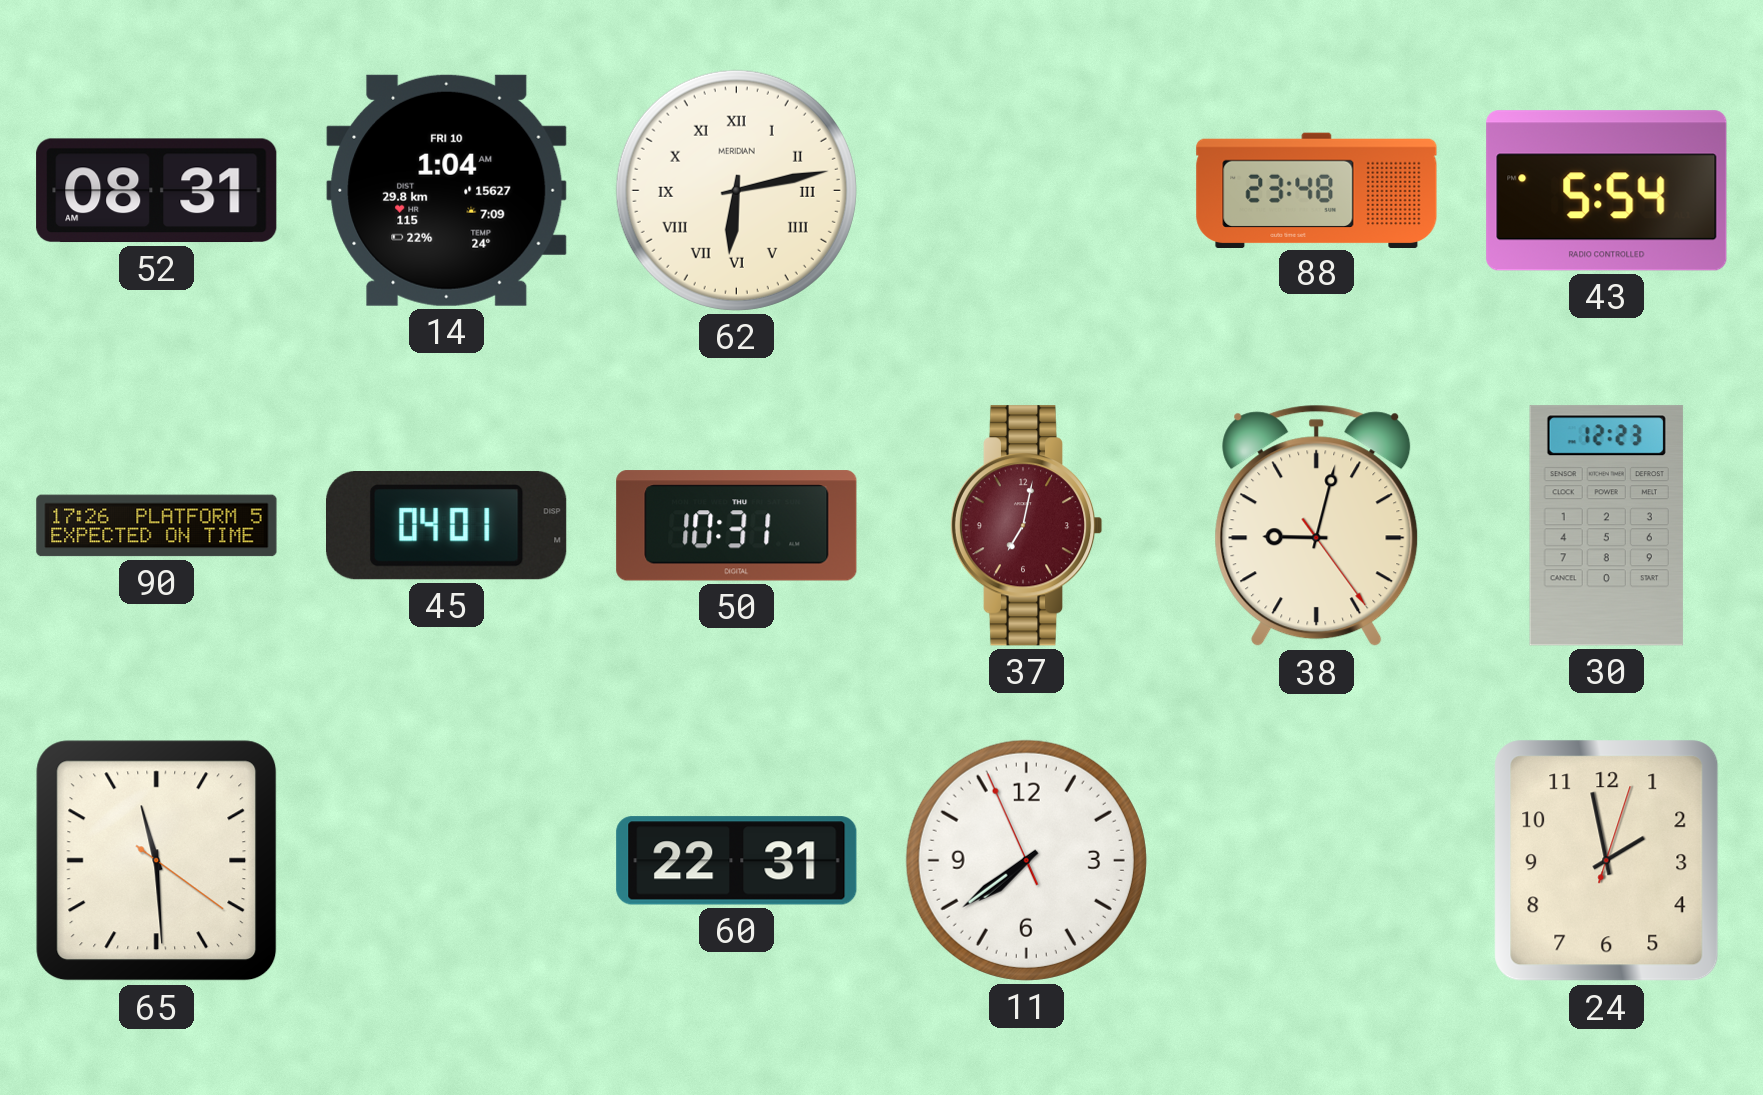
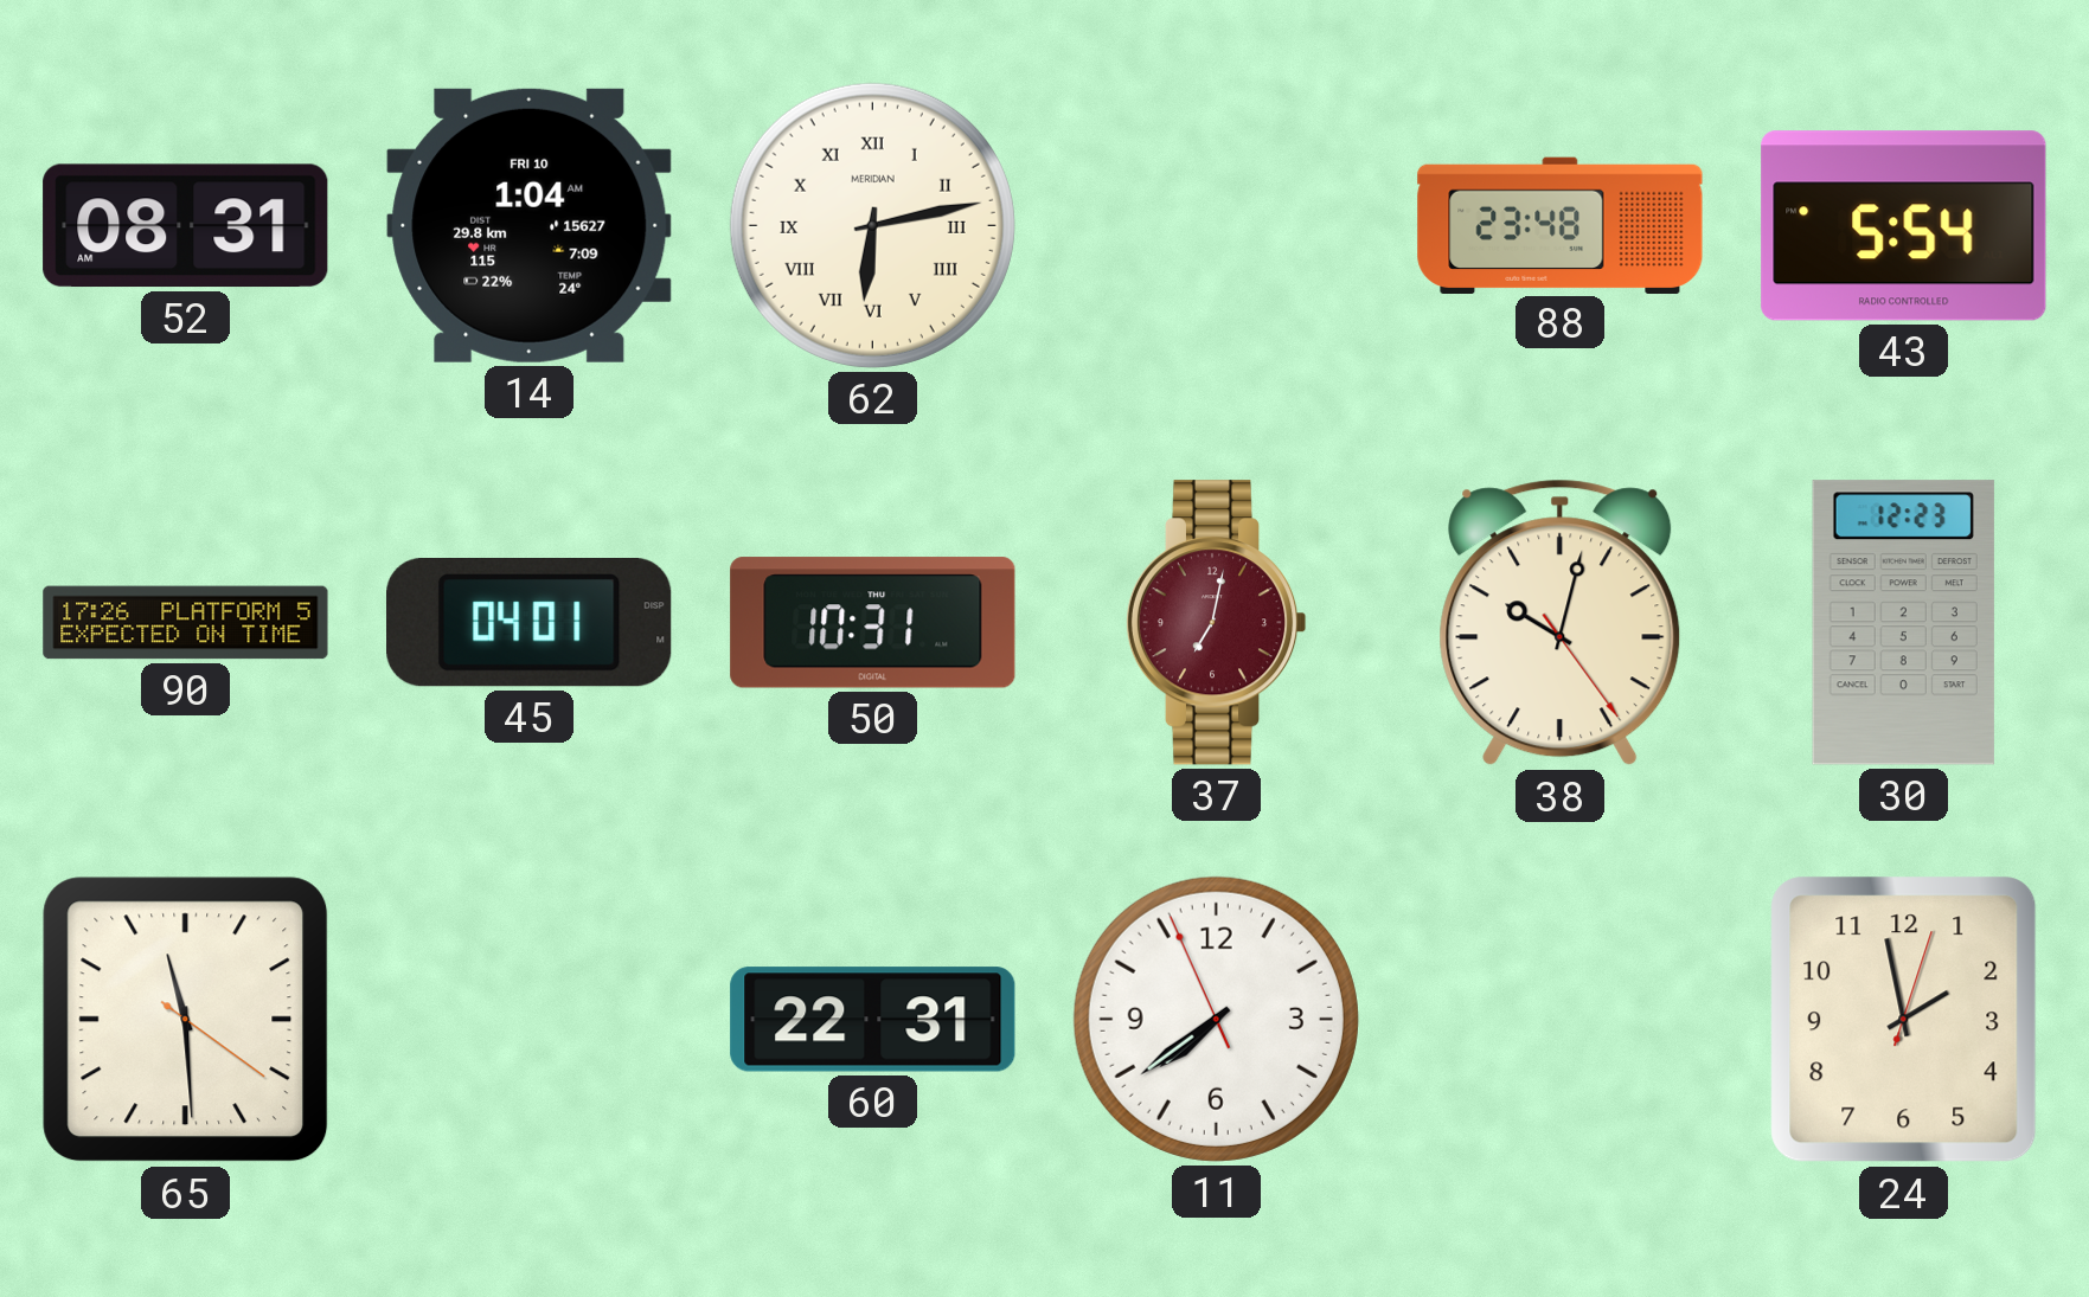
38: 9:02 -> 10:02 (1561, 623)
